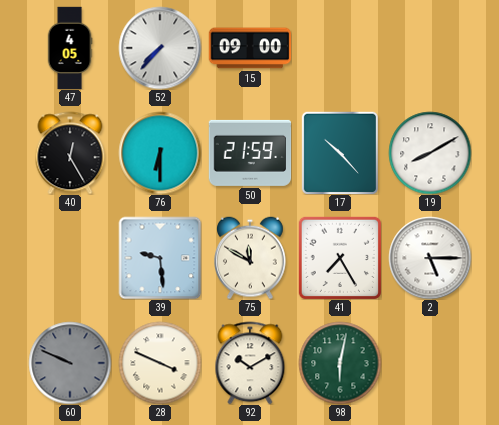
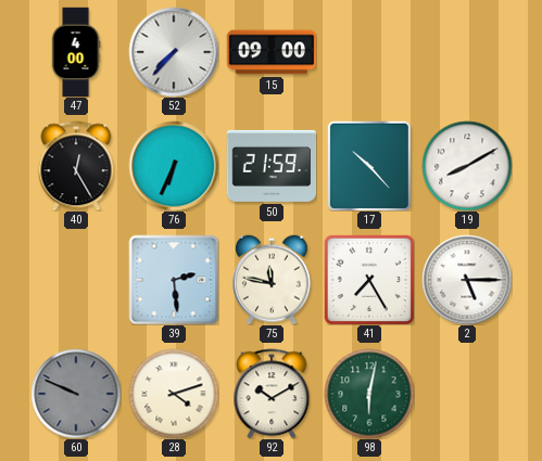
47: 4:05 -> 4:00 (76, 52)
76: 6:30 -> 6:34 (174, 166)
39: 9:29 -> 2:29 (174, 280)
75: 11:50 -> 11:47 (273, 280)
28: 3:49 -> 4:12 (174, 394)
